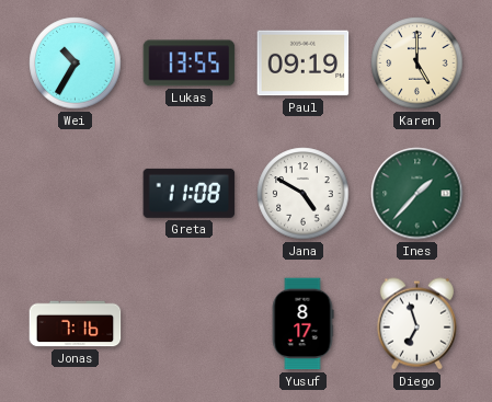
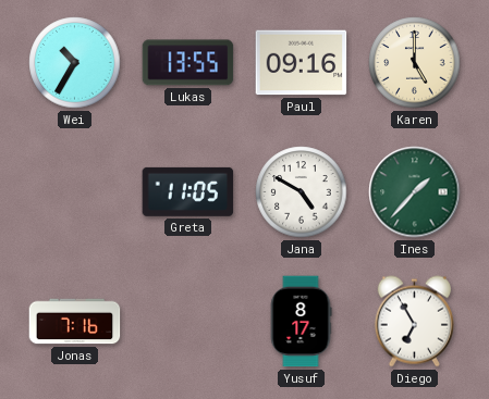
Paul: 09:19 -> 09:16 (302, 63)
Greta: 11:08 -> 11:05 (188, 191)
Diego: 6:57 -> 6:55 (414, 322)
